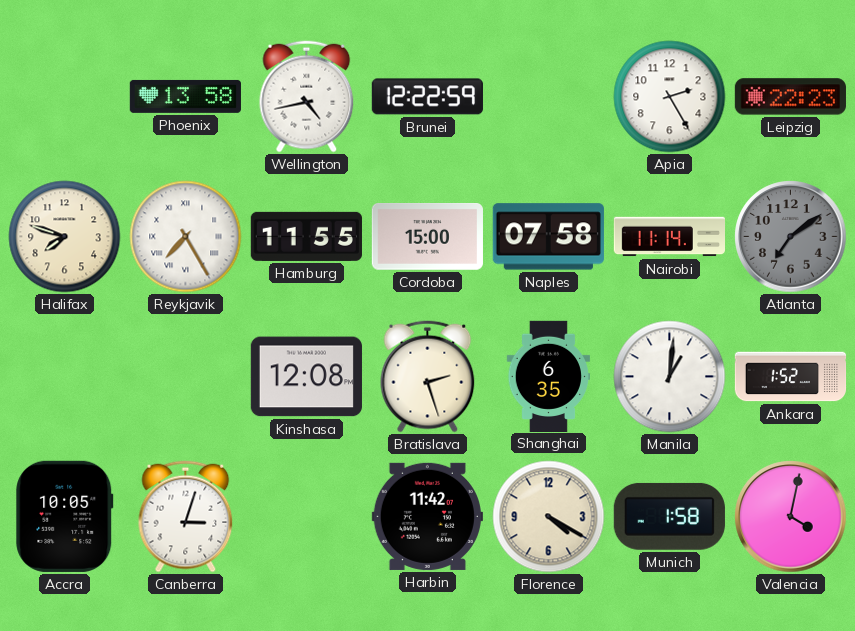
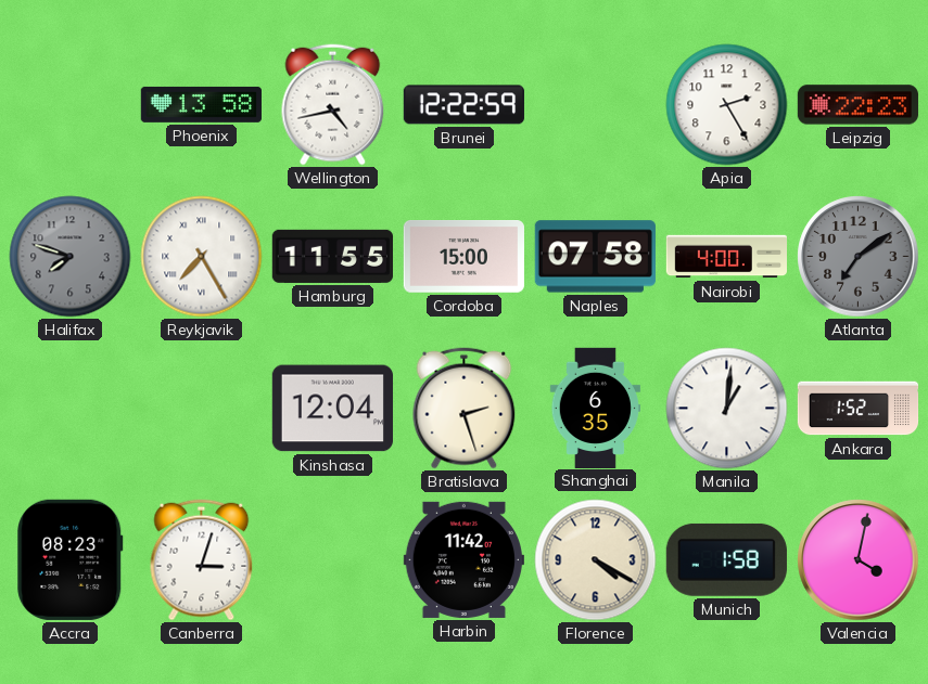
Halifax dial: cream -> grey (71, 257)
Nairobi: 11:14 -> 4:00 (726, 257)
Kinshasa: 12:08 -> 12:04 (332, 409)
Accra: 10:05 -> 08:23 (71, 559)
